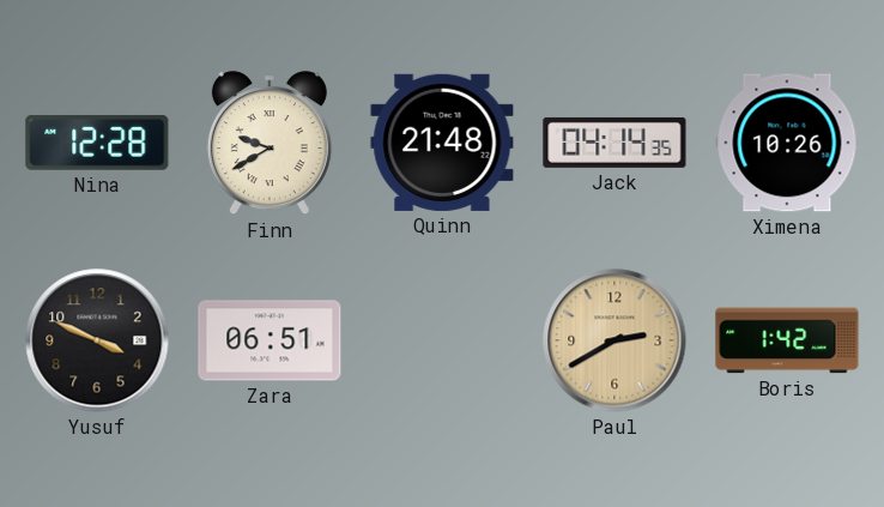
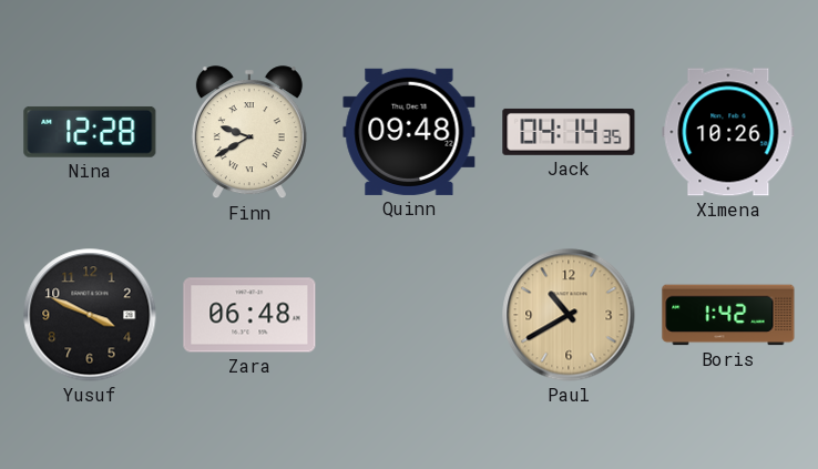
Quinn: 21:48 -> 09:48 (409, 132)
Zara: 06:51 -> 06:48 (249, 315)
Paul: 2:40 -> 10:40 (569, 315)
